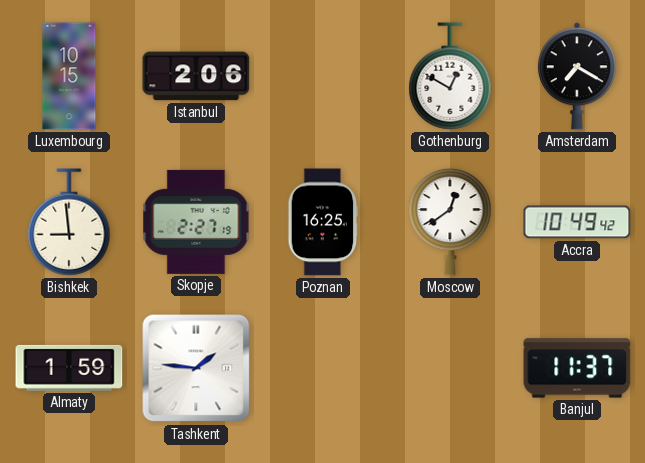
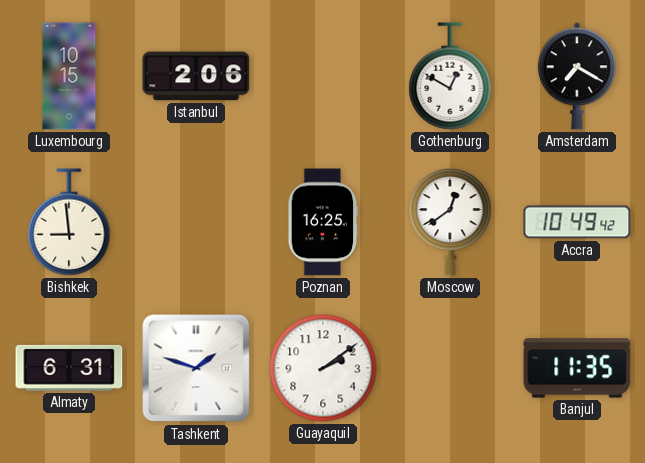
Skopje: 2:27 -> none (196, 222)
Almaty: 1:59 -> 6:31 (69, 368)
Tashkent: 1:46 -> 1:48 (196, 368)
Guayaquil: none -> 2:09 (323, 368)
Banjul: 11:37 -> 11:35 (577, 368)
